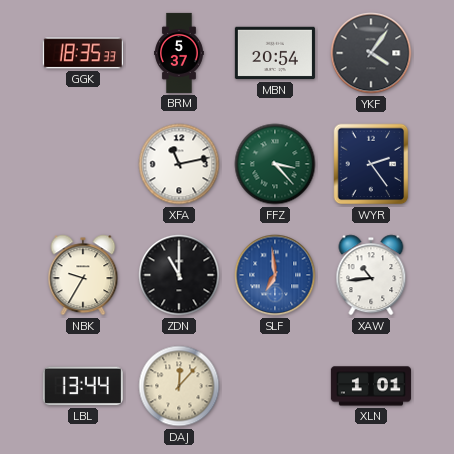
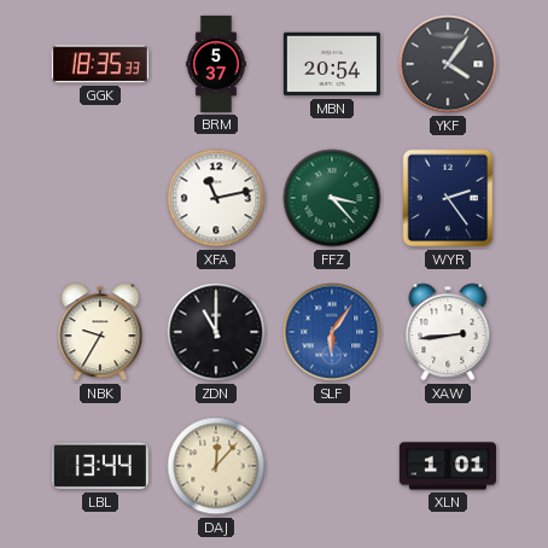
SLF: 6:59 -> 6:06 (332, 332)
XAW: 10:44 -> 2:44 (448, 332)
